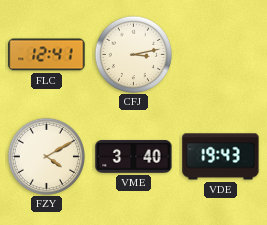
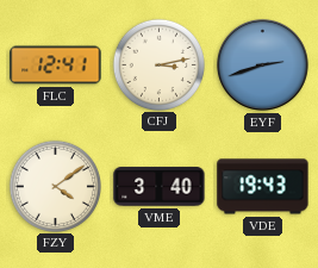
EYF: none -> 2:42 (263, 66)
FZY: 4:10 -> 4:09 (55, 186)
